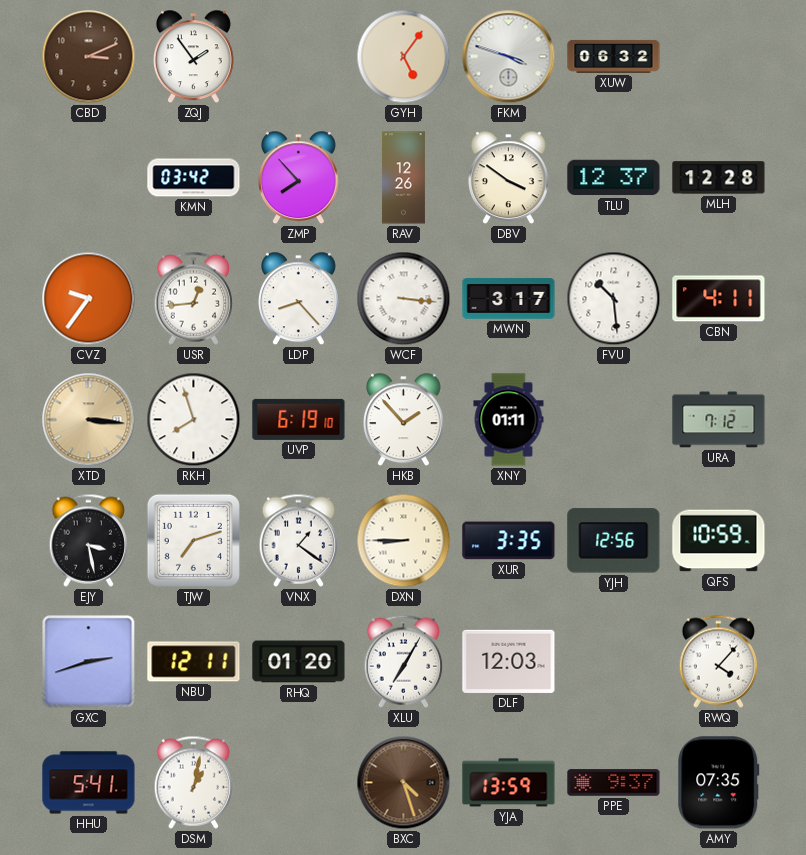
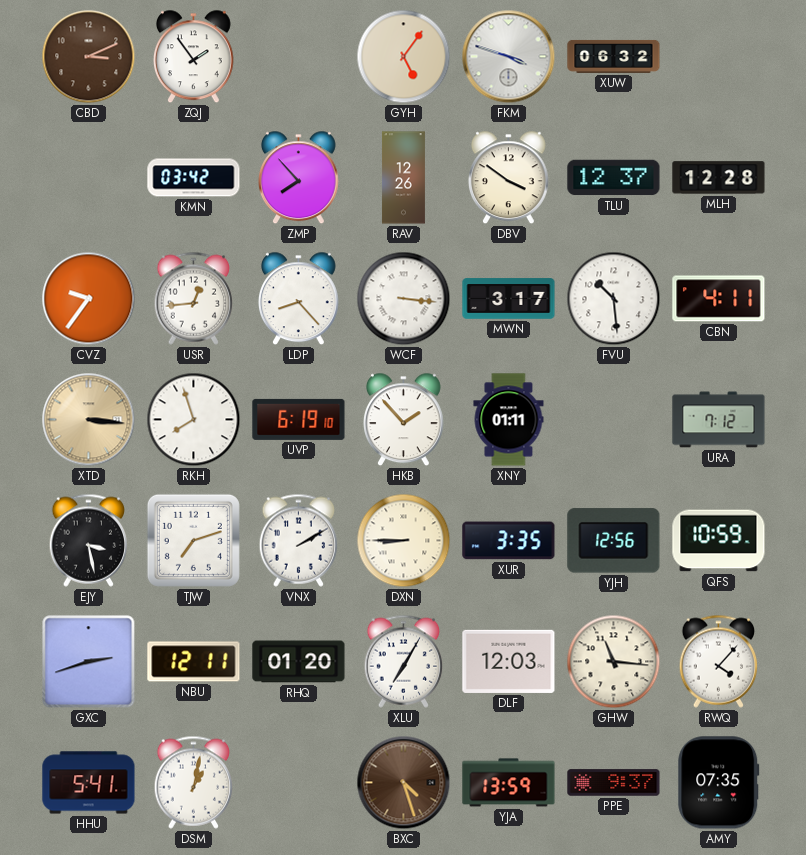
VNX: 1:21 -> 2:10 (299, 540)
GHW: none -> 11:16 (614, 662)
